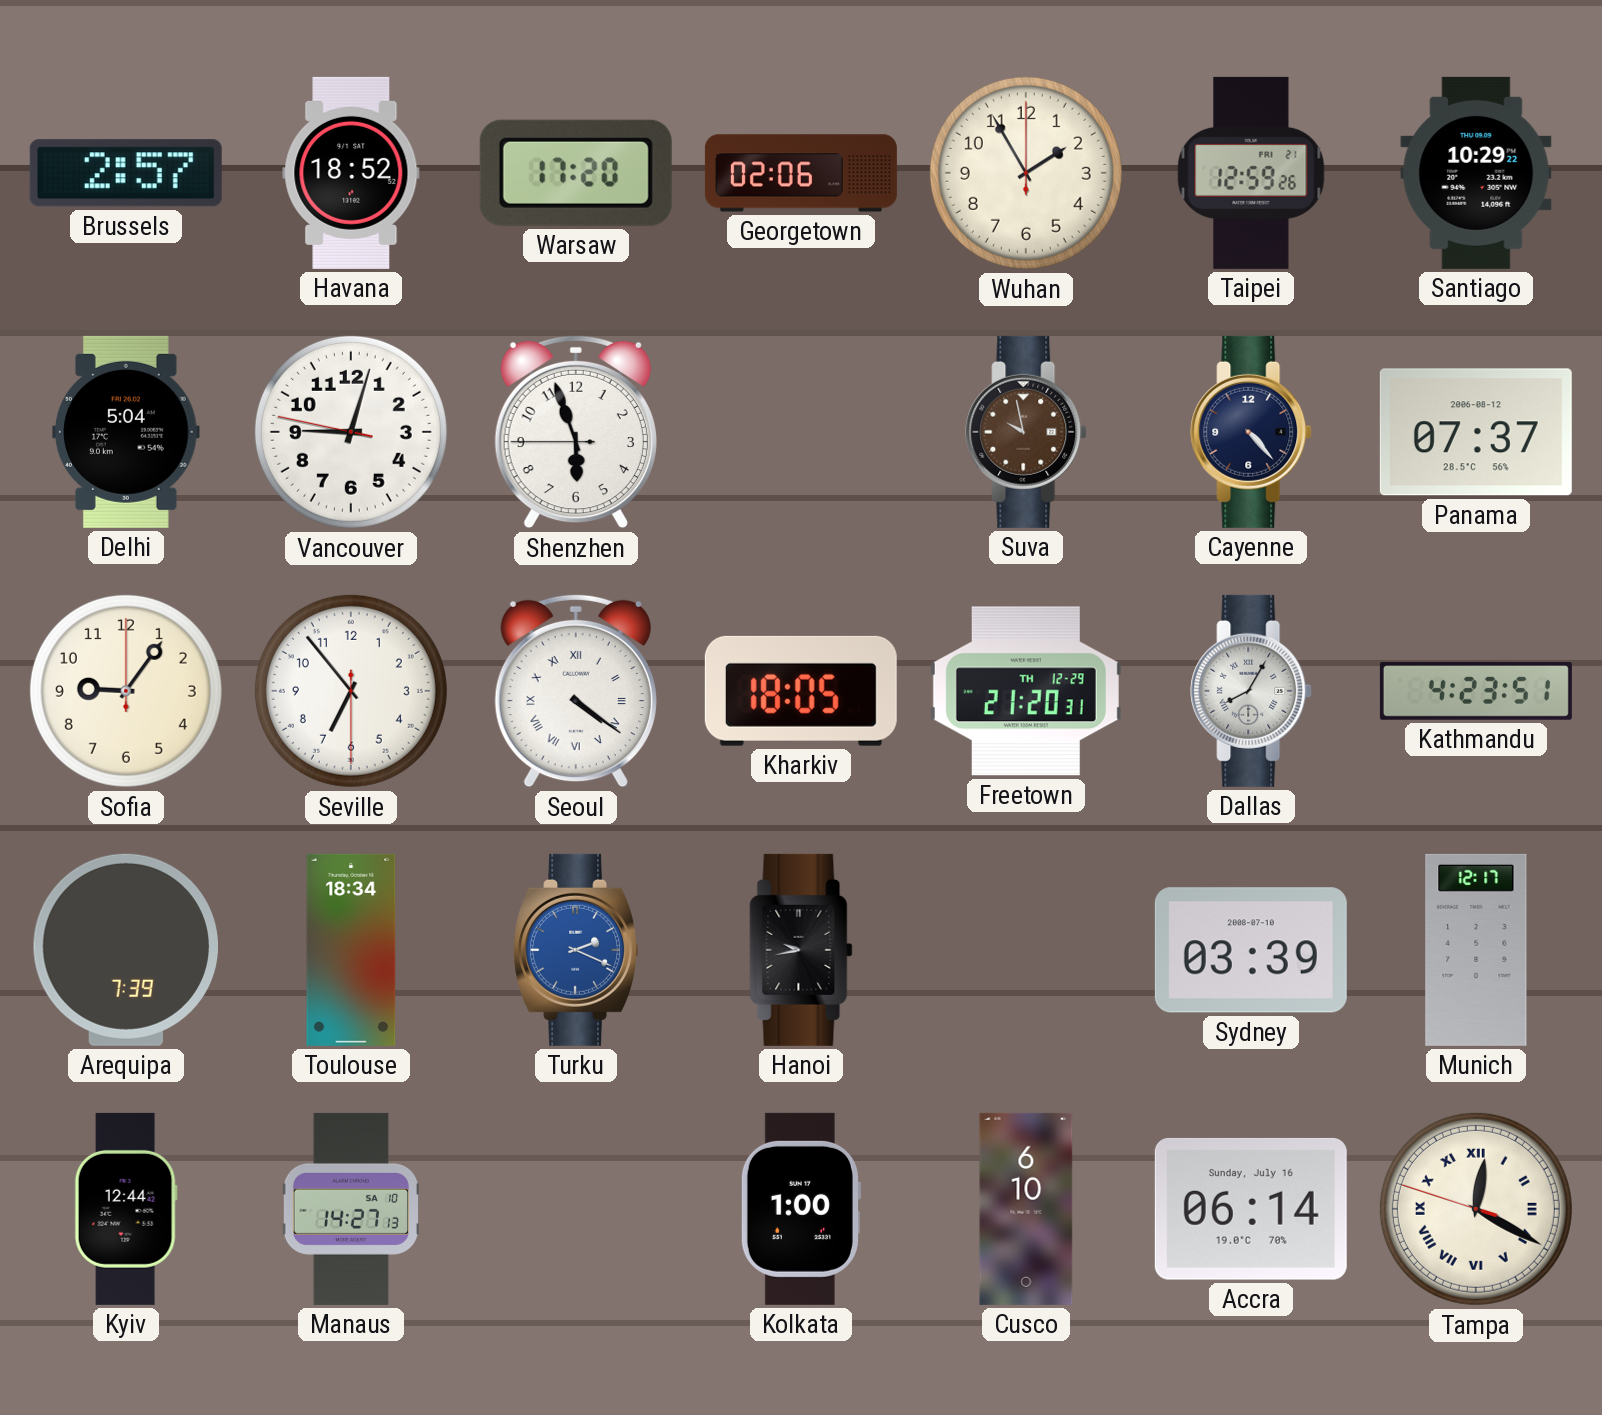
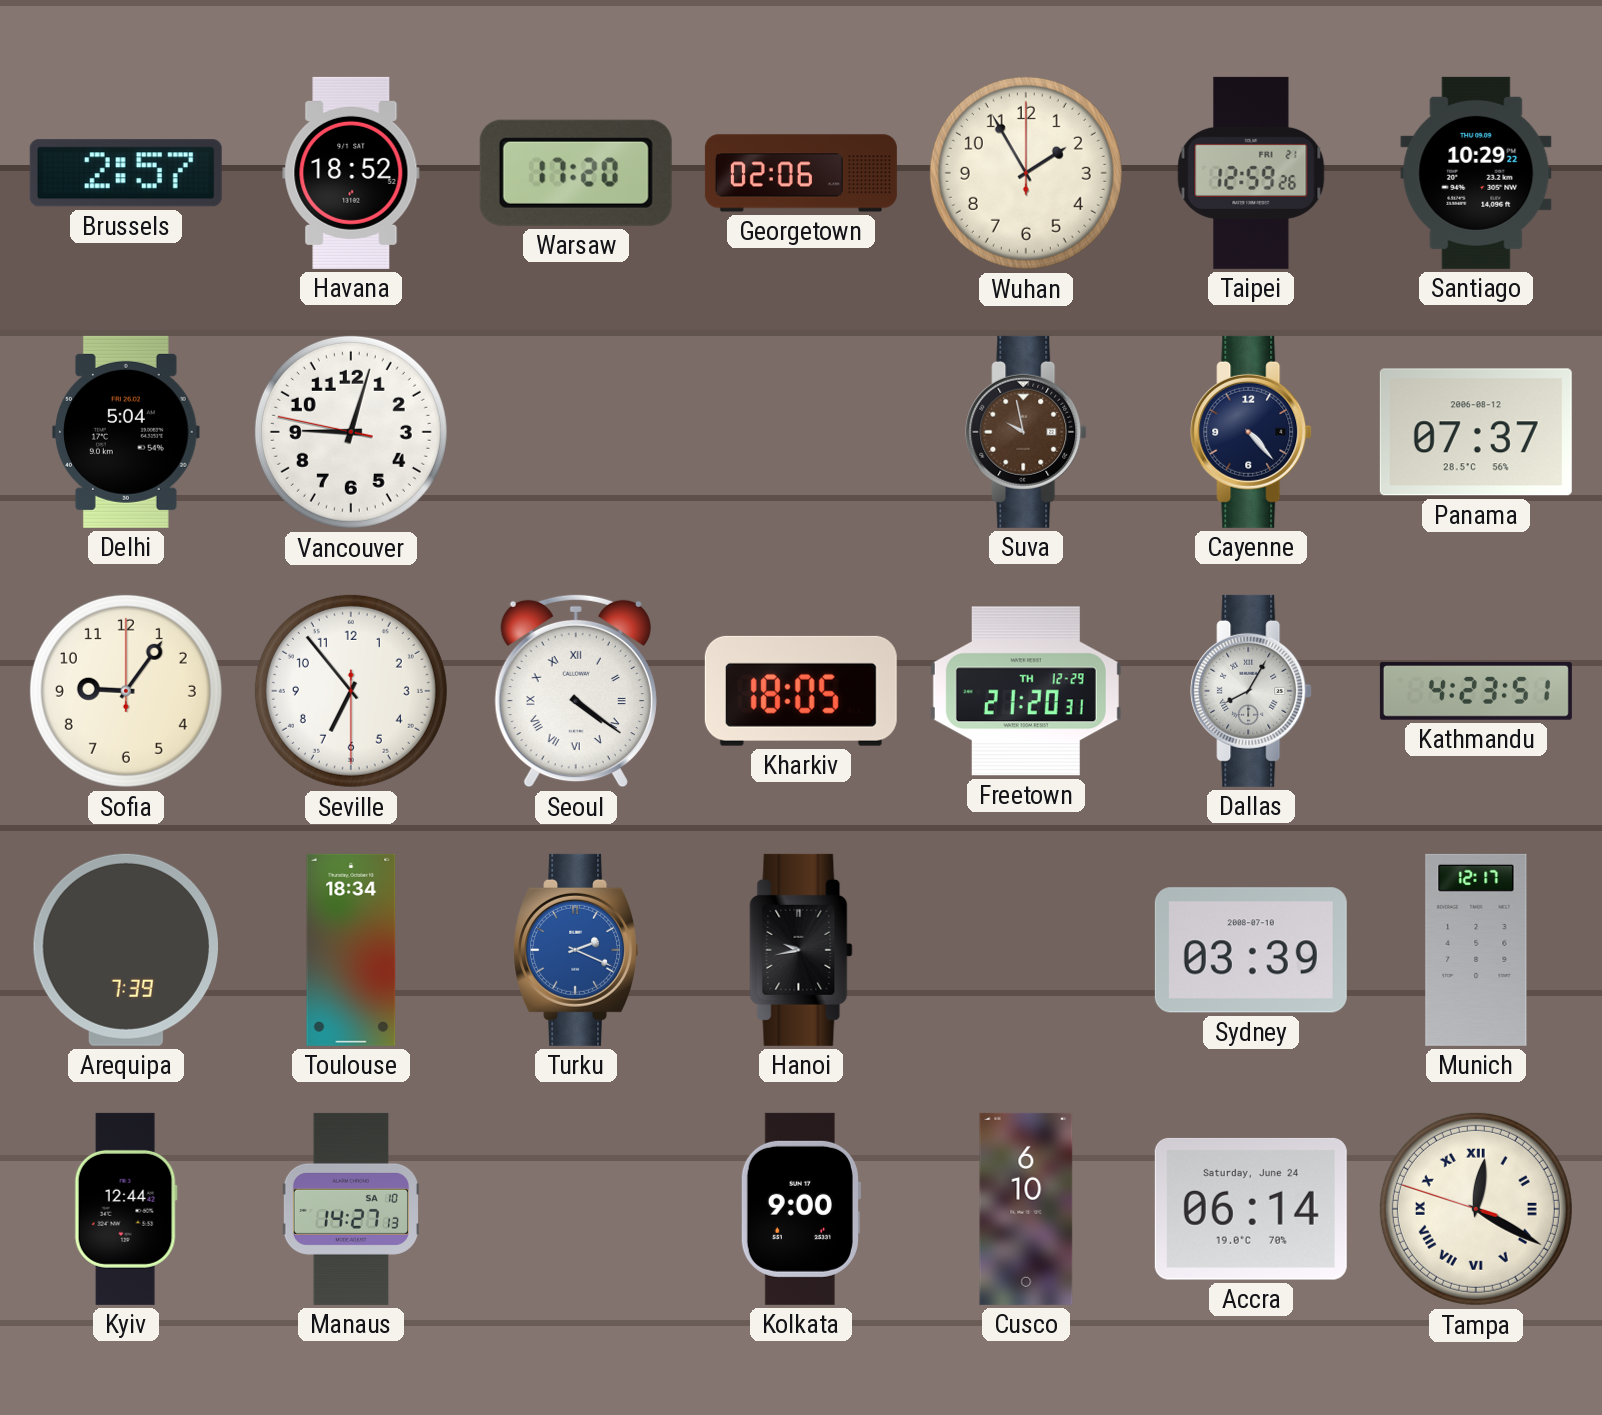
Shenzhen: 5:56 -> none (576, 432)
Kolkata: 1:00 -> 9:00 (800, 1209)
Accra date: Sunday, July 16 -> Saturday, June 24 (1251, 1209)
